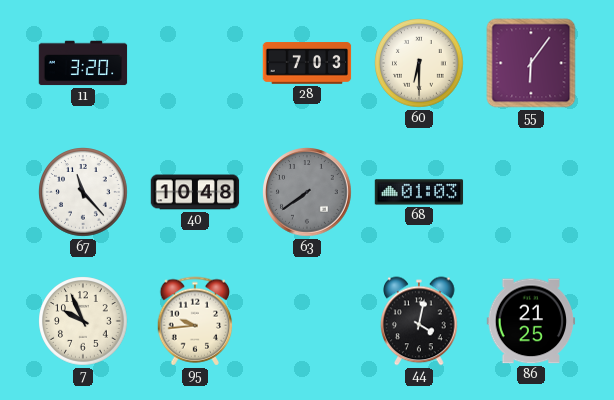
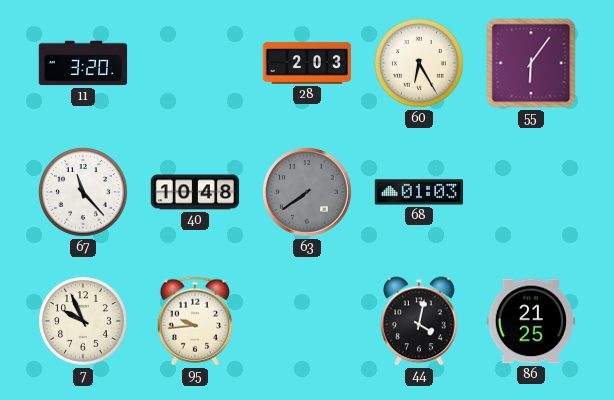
28: 7:03 -> 2:03 (307, 63)
60: 6:30 -> 6:25 (419, 63)
